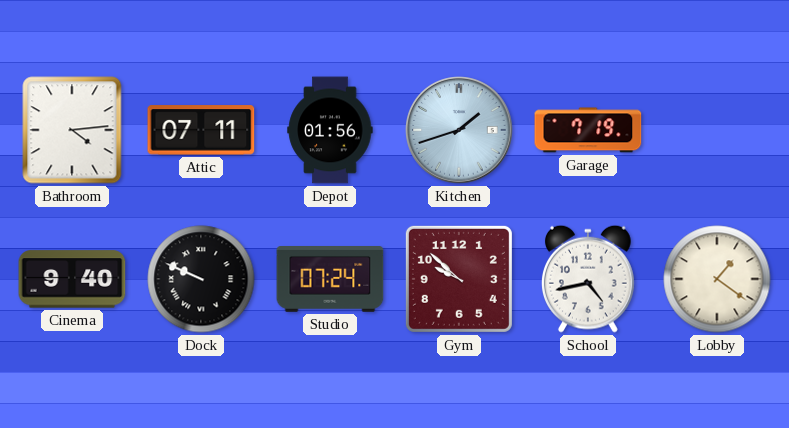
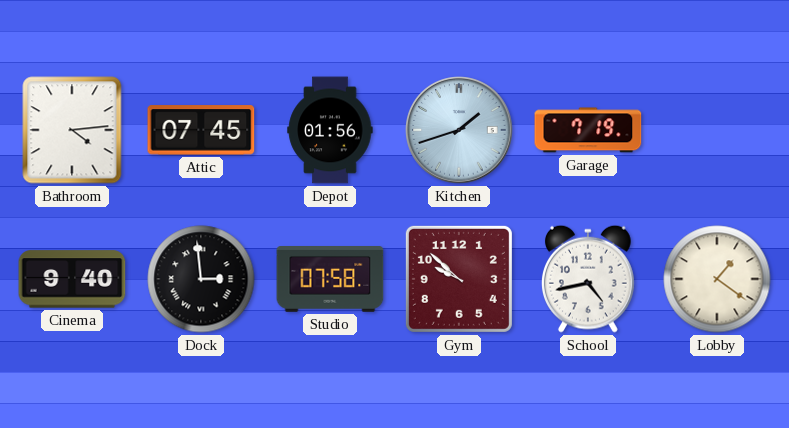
Attic: 07:11 -> 07:45 (201, 130)
Dock: 9:49 -> 2:59 (201, 279)
Studio: 07:24 -> 07:58 (330, 280)
